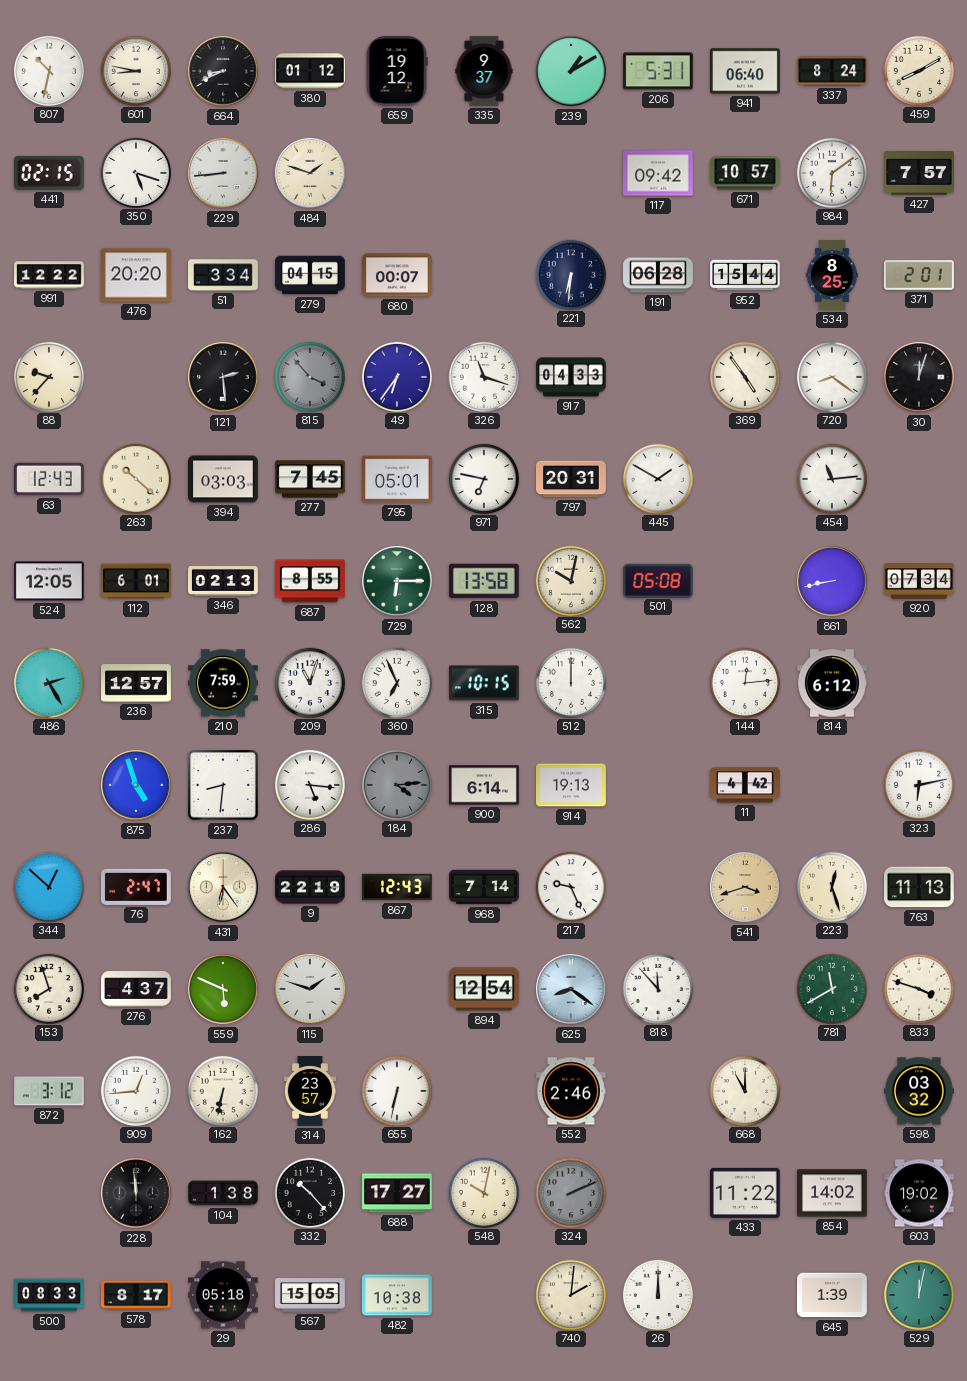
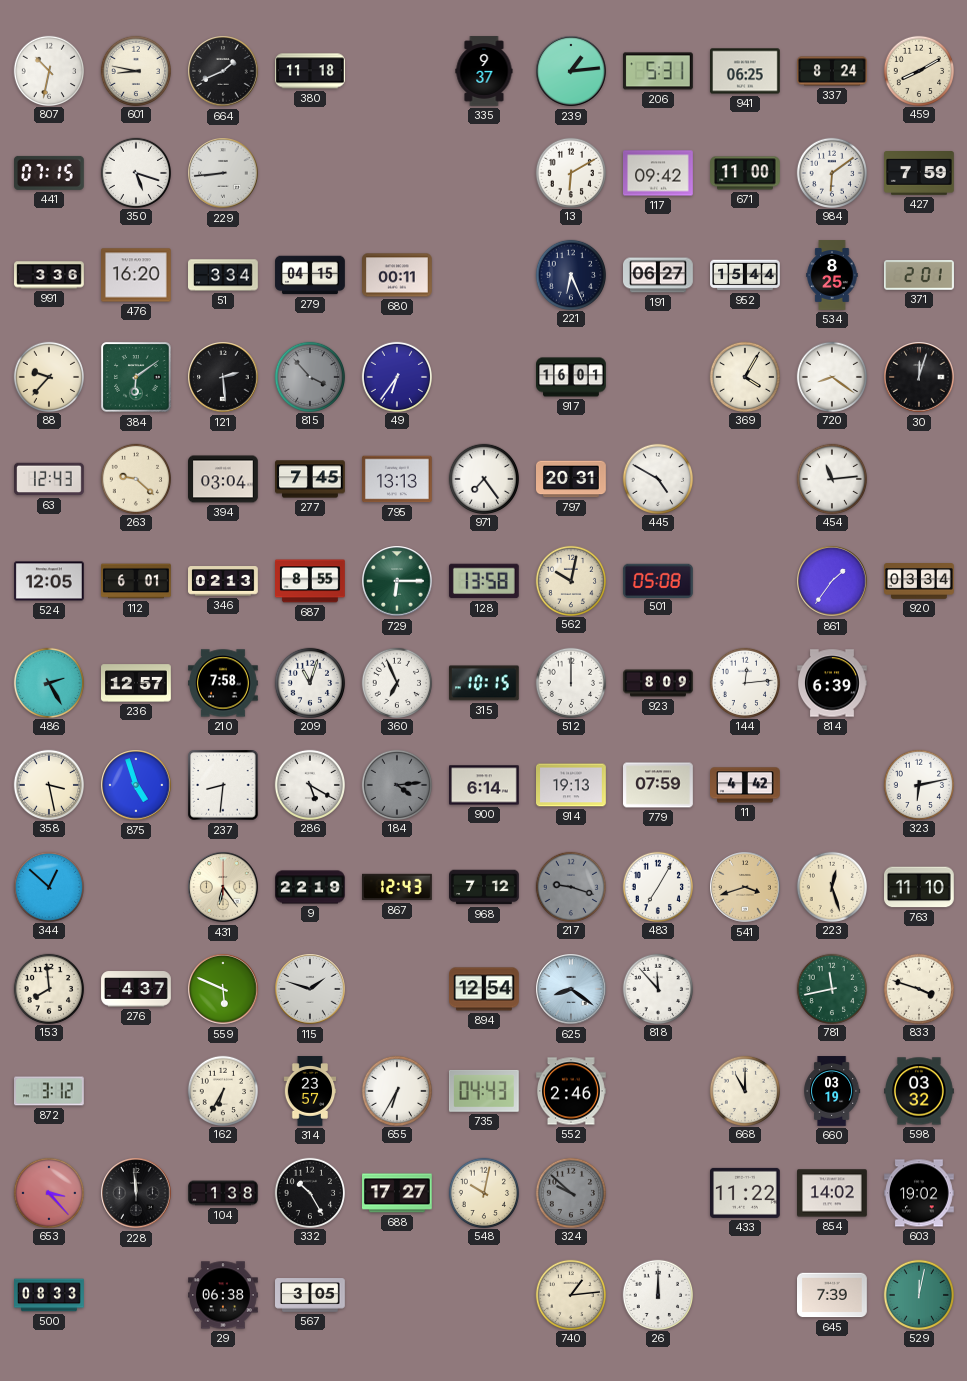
664: 8:41 -> 1:41 (223, 71)
380: 01:12 -> 11:18 (311, 71)
659: 19:12 -> none (397, 72)
239: 1:10 -> 1:14 (571, 71)
941: 06:40 -> 06:25 (746, 71)
441: 02:15 -> 07:15 (50, 173)
484: 1:48 -> none (310, 173)
13: none -> 6:10 (570, 172)
671: 10:57 -> 11:00 (745, 173)
427: 7:57 -> 7:59 (920, 174)
991: 12:22 -> 3:36 (49, 275)
476: 20:20 -> 16:20 (137, 275)
680: 00:07 -> 00:11 (398, 275)
221: 6:31 -> 6:26 (570, 274)
191: 06:28 -> 06:27 (658, 275)
384: none -> 6:09 (136, 377)
326: 11:18 -> none (483, 376)
917: 04:33 -> 16:01 (571, 377)
369: 4:54 -> 4:05 (744, 376)
263: 10:22 -> 9:22 (135, 478)
394: 03:03 -> 03:04 (224, 479)
795: 05:01 -> 13:13 (398, 479)
971: 6:47 -> 7:24 (483, 478)
445: 1:50 -> 4:50 (657, 478)
861: 8:43 -> 1:36 (832, 581)
920: 07:34 -> 03:34 (919, 582)
210: 7:59 -> 7:58 (224, 683)
923: none -> 8:09 (658, 683)
814: 6:12 -> 6:39 (833, 683)
358: none -> 3:28 (48, 784)
286: 5:16 -> 5:20 (309, 784)
779: none -> 07:59 (659, 785)
76: 2:47 -> none (136, 887)
968: 7:14 -> 7:12 (485, 887)
217: 9:26 -> 9:18 (570, 886)
217 dial: white -> grey (570, 886)
483: none -> 7:05 (657, 886)
763: 11:13 -> 11:10 (920, 887)
153: 7:57 -> 7:59 (48, 988)
781: 11:40 -> 11:43 (831, 988)
909: 12:44 -> none (135, 1090)
162: 6:32 -> 6:35 (222, 1090)
655: 6:32 -> 6:35 (396, 1090)
735: none -> 04:43 (484, 1091)
660: none -> 03:19 (833, 1091)
653: none -> 3:23 (48, 1192)
332: 10:23 -> 10:25 (309, 1192)
324: 2:11 -> 9:52 (570, 1192)
578: 8:17 -> none (136, 1295)
29: 05:18 -> 06:38 (224, 1295)
567: 15:05 -> 3:05 (311, 1295)
482: 10:38 -> none (398, 1295)
740: 2:01 -> 1:14 (570, 1294)
645: 1:39 -> 7:39 (833, 1295)
